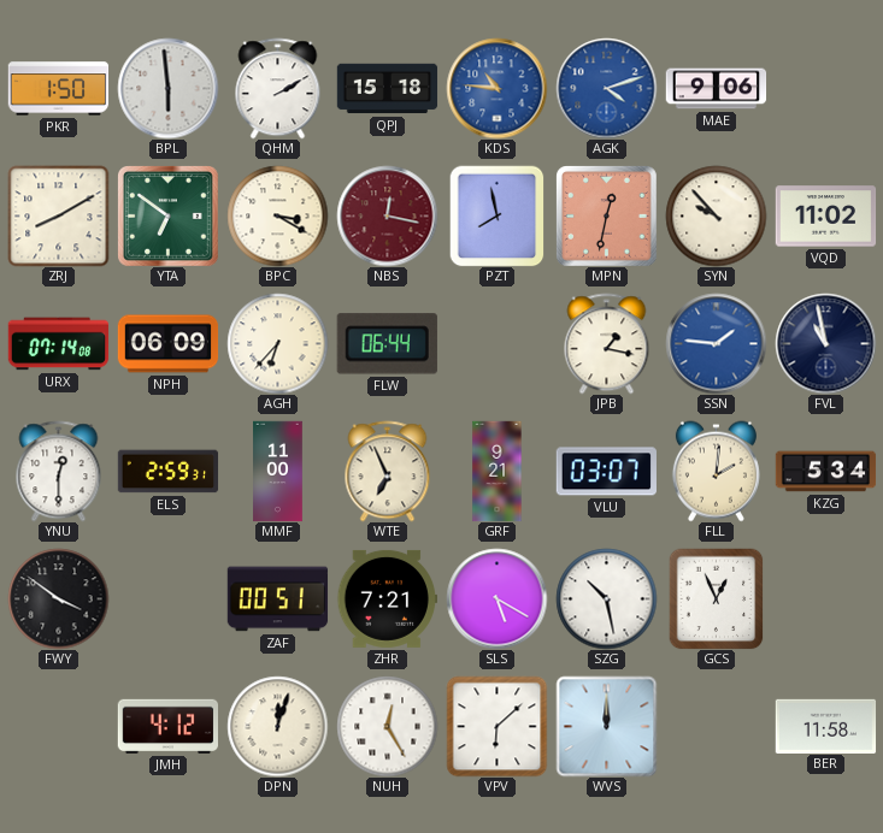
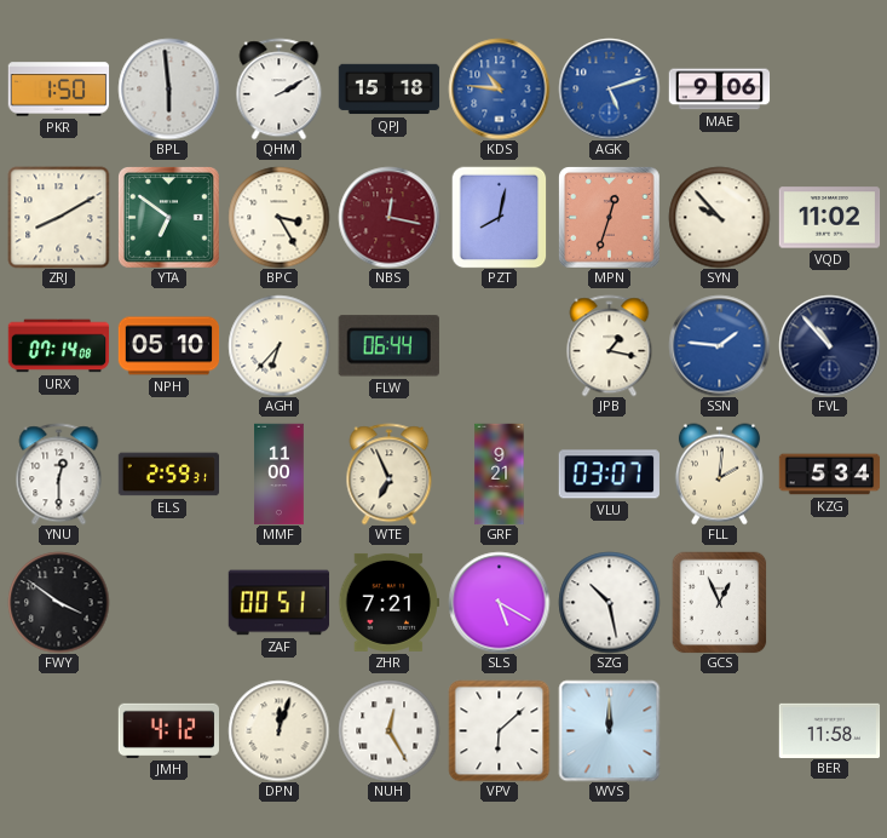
AGK: 4:12 -> 5:12 (609, 88)
BPC: 3:20 -> 3:25 (278, 217)
PZT: 7:58 -> 8:02 (500, 217)
MPN: 12:32 -> 12:33 (610, 218)
NPH: 06:09 -> 05:10 (168, 346)
FVL: 10:58 -> 10:53 (829, 345)
